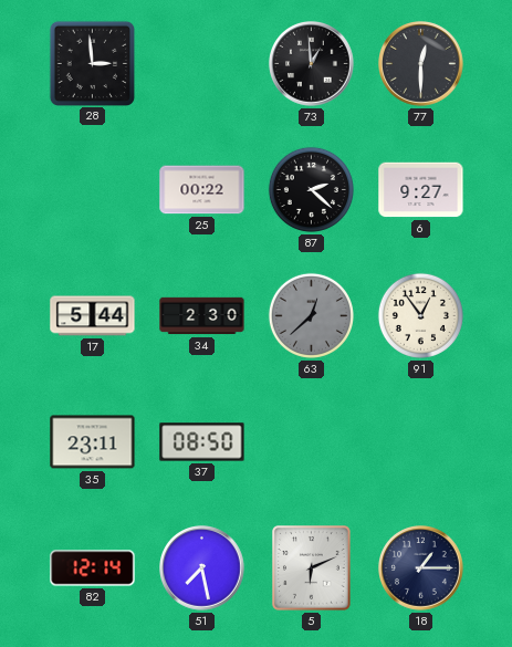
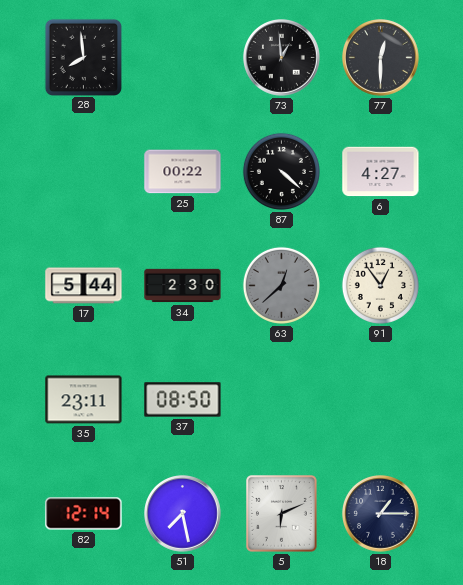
28: 2:59 -> 7:59 (83, 57)
87: 2:22 -> 4:22 (281, 171)
6: 9:27 -> 4:27 (381, 172)
